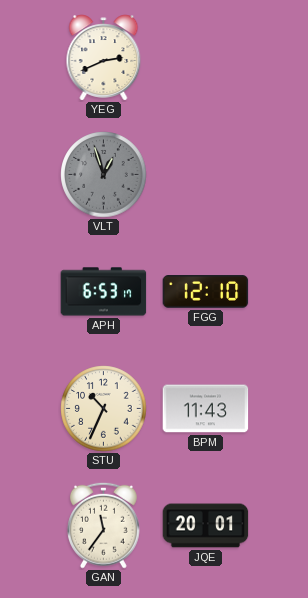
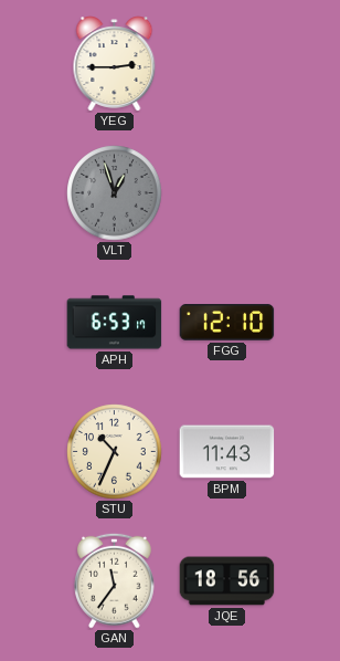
YEG: 2:41 -> 2:45 (115, 64)
JQE: 20:01 -> 18:56 (227, 581)
